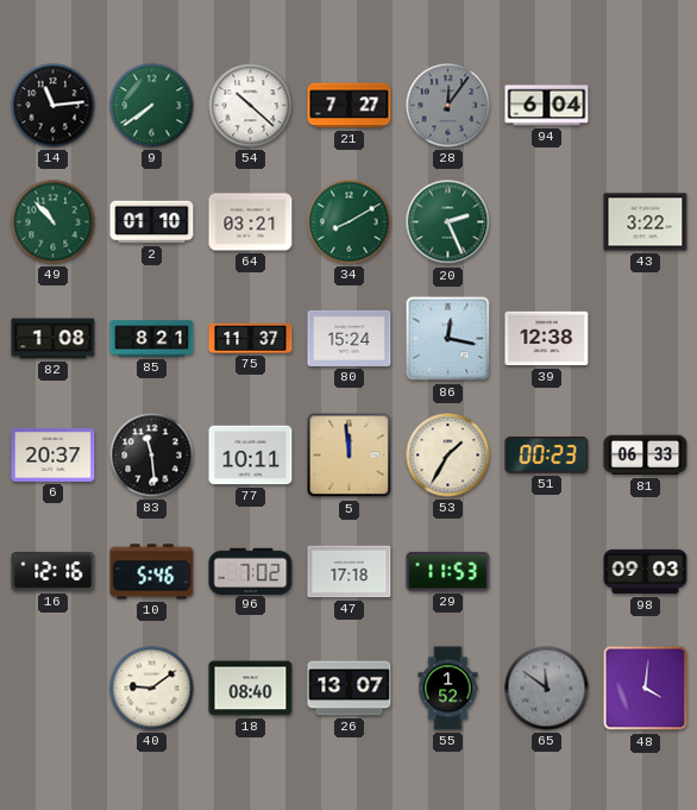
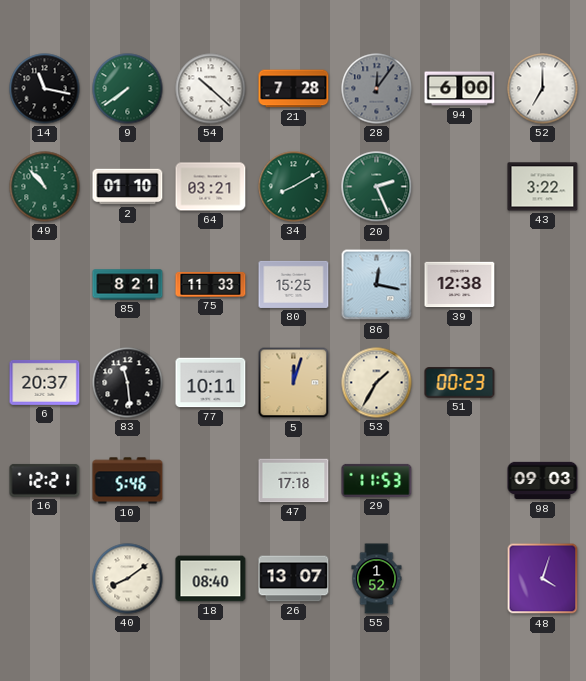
14: 11:14 -> 11:17 (45, 89)
21: 7:27 -> 7:28 (294, 89)
94: 6:04 -> 6:00 (460, 89)
52: none -> 7:00 (543, 89)
82: 1:08 -> none (54, 339)
75: 11:37 -> 11:33 (211, 284)
80: 15:24 -> 15:25 (294, 284)
5: 11:59 -> 12:03 (294, 383)
81: 06:33 -> none (646, 456)
16: 12:16 -> 12:21 (45, 480)
96: 7:02 -> none (251, 571)
40: 9:09 -> 8:09 (128, 579)
65: 11:51 -> none (547, 689)
48: 4:01 -> 4:03 (543, 579)
